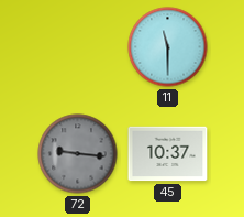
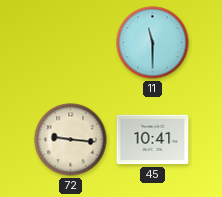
72 dial: grey -> cream (71, 140)
45: 10:37 -> 10:41 (153, 140)
